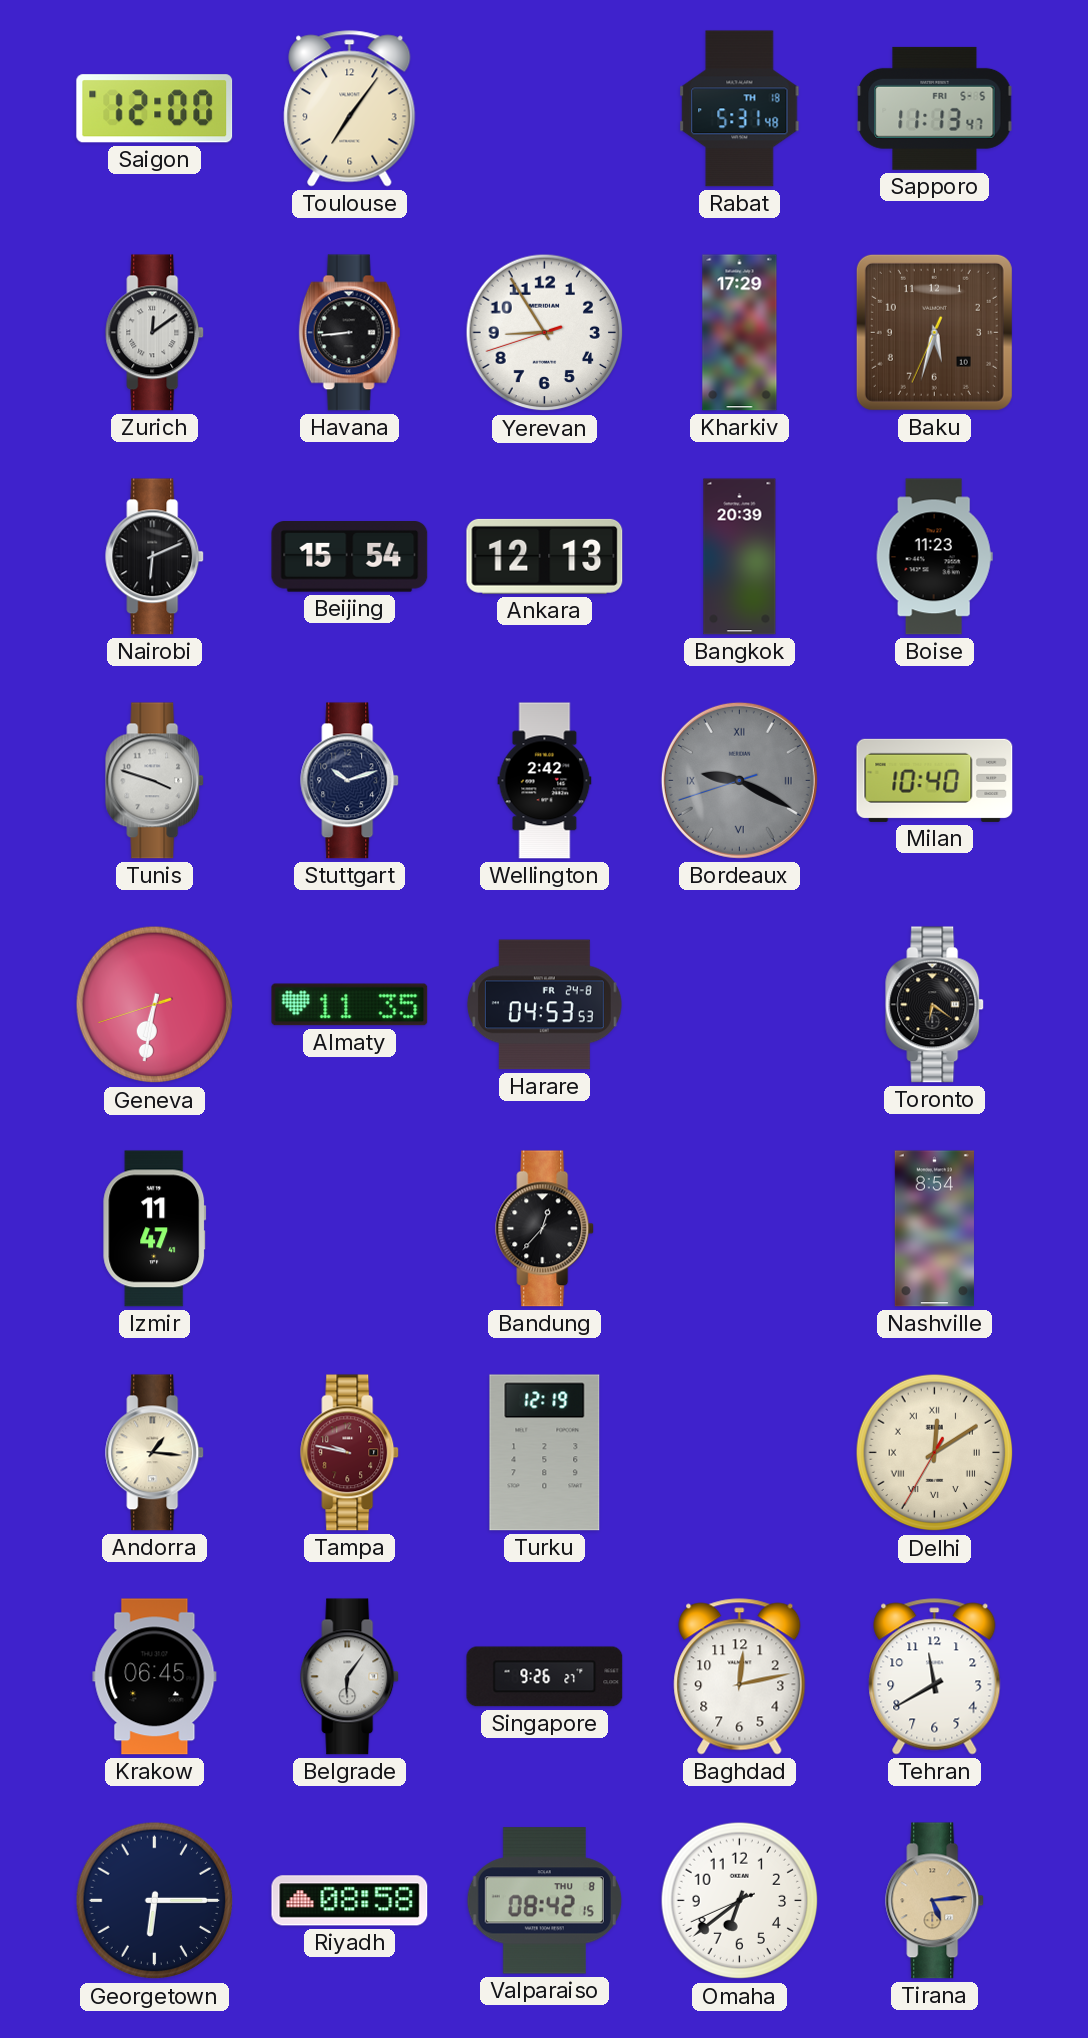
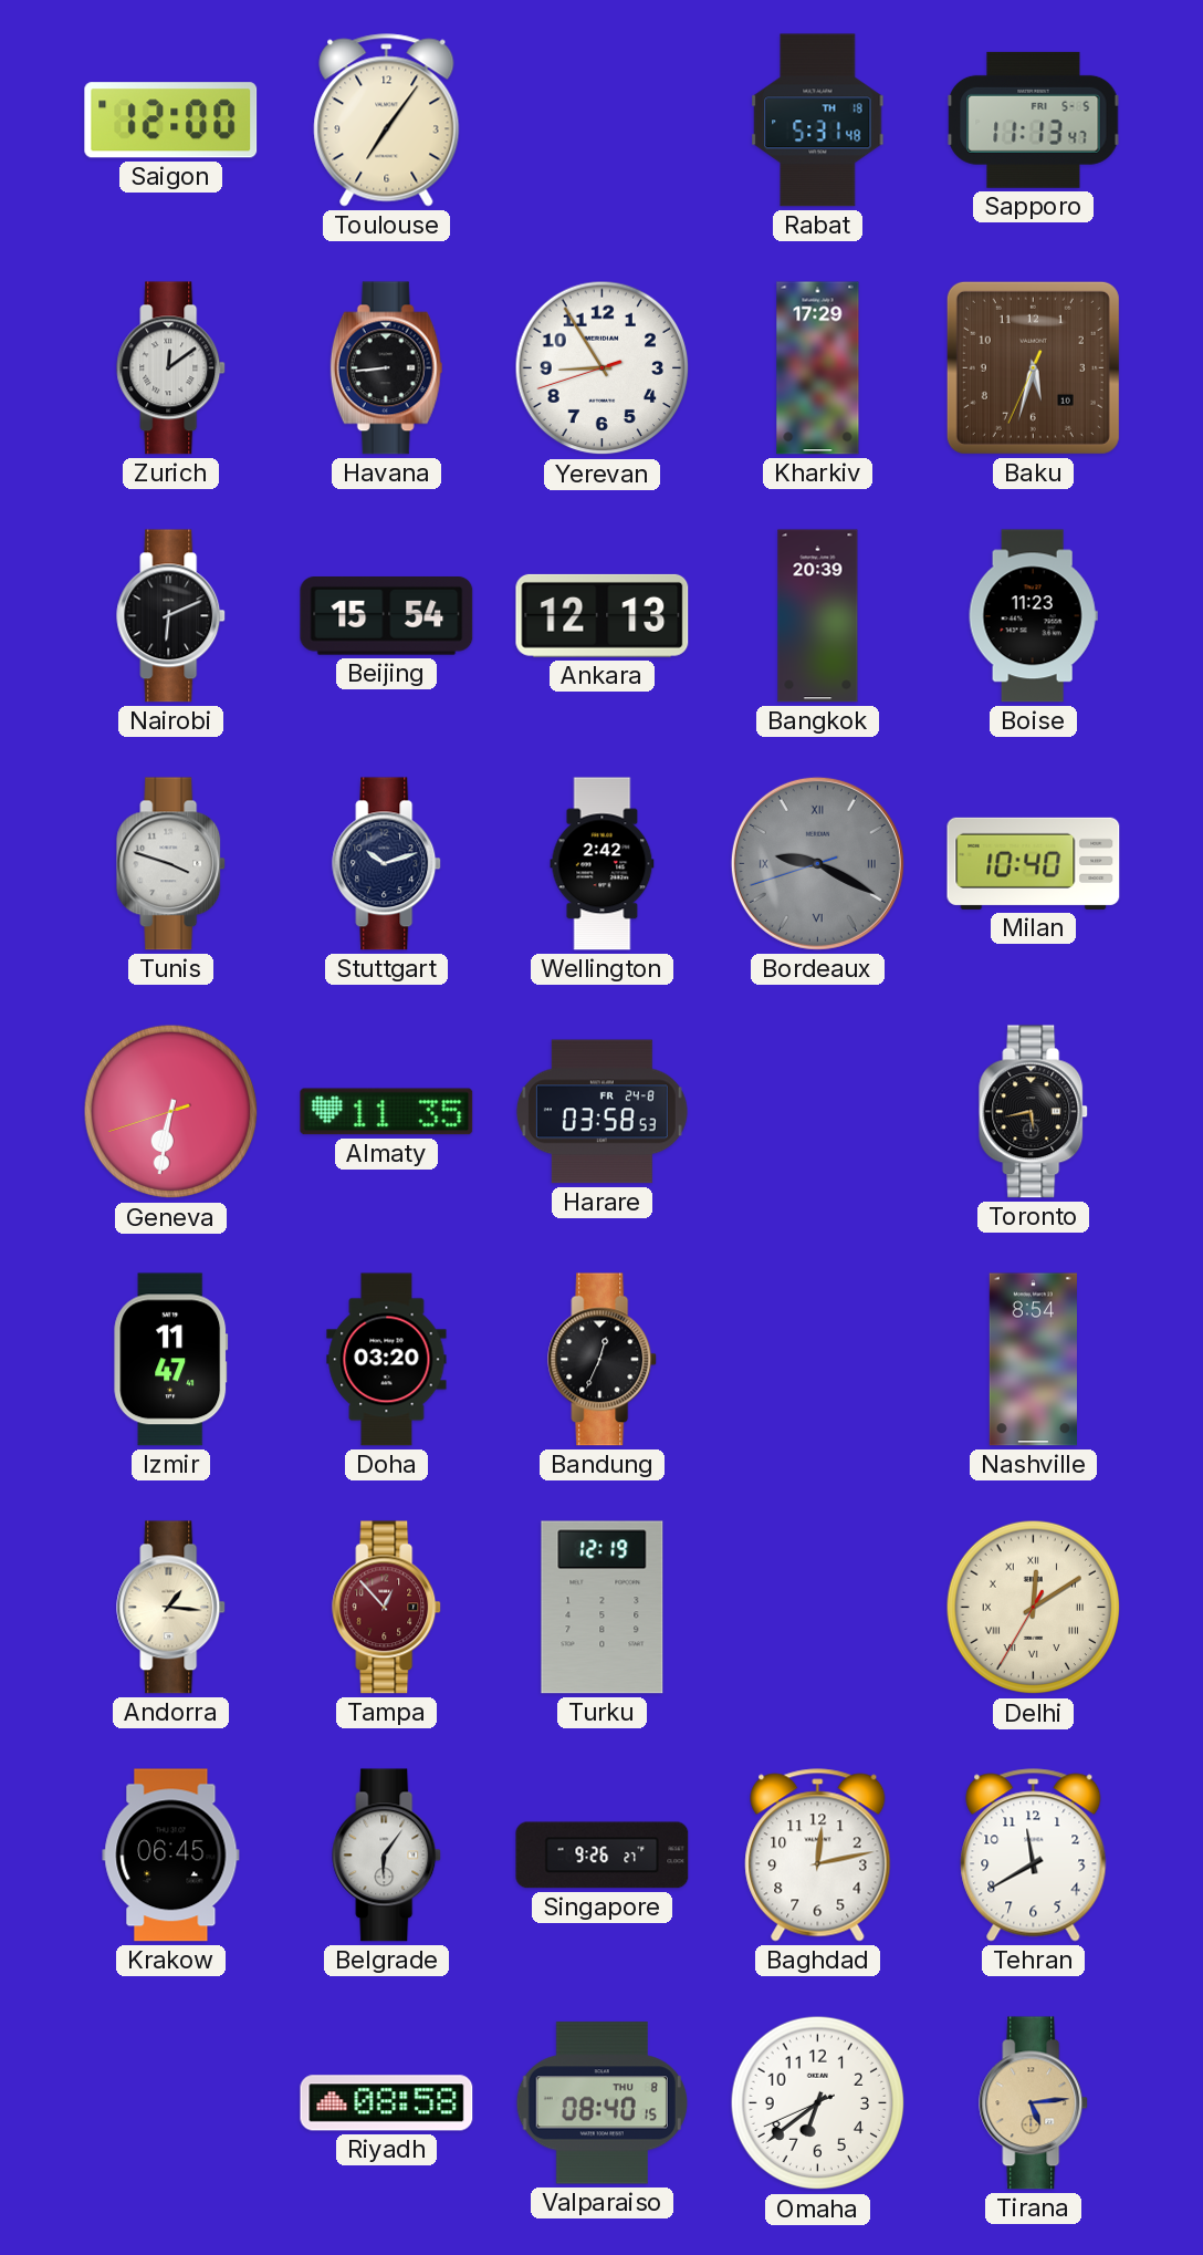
Harare: 04:53 -> 03:58 (601, 1112)
Toronto: 6:21 -> 5:43 (1034, 1112)
Doha: none -> 03:20 (387, 1360)
Bandung: 12:37 -> 12:34 (603, 1360)
Tampa: 9:47 -> 12:53 (387, 1608)
Georgetown: 6:15 -> none (155, 1901)
Valparaiso: 08:42 -> 08:40 (601, 2103)
